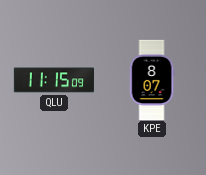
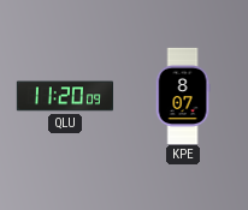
QLU: 11:15 -> 11:20 (64, 96)
